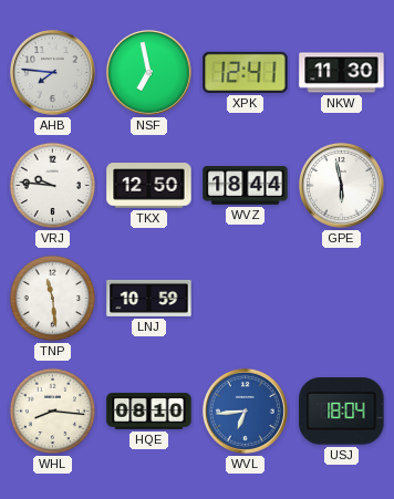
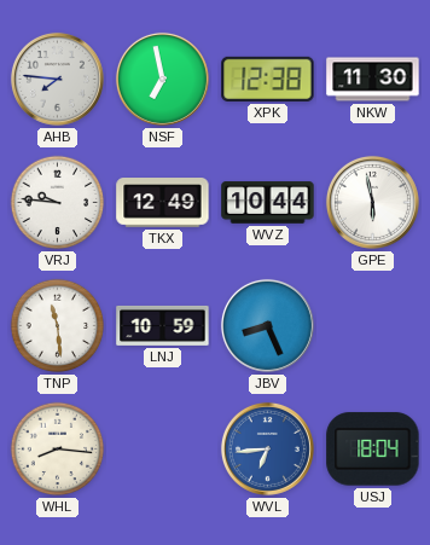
XPK: 12:41 -> 12:38 (268, 79)
TKX: 12:50 -> 12:49 (163, 203)
WVZ: 18:44 -> 10:44 (268, 203)
JBV: none -> 8:26 (267, 325)
HQE: 08:10 -> none (149, 412)
